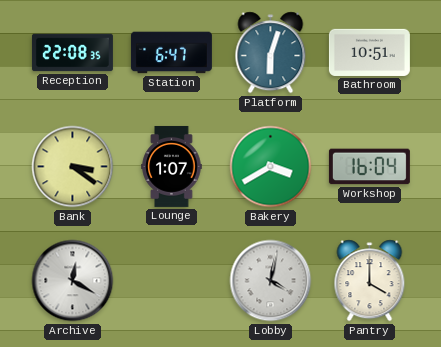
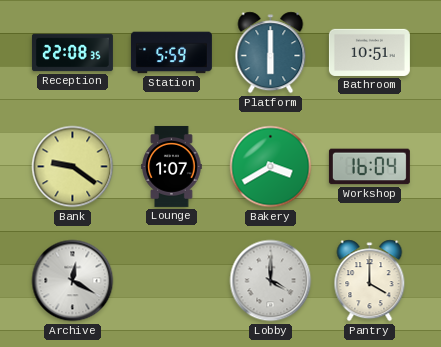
Station: 6:47 -> 5:59 (171, 53)
Platform: 6:03 -> 6:00 (271, 53)
Bank: 3:21 -> 9:21 (73, 167)
Lobby: 4:02 -> 4:00 (271, 281)
